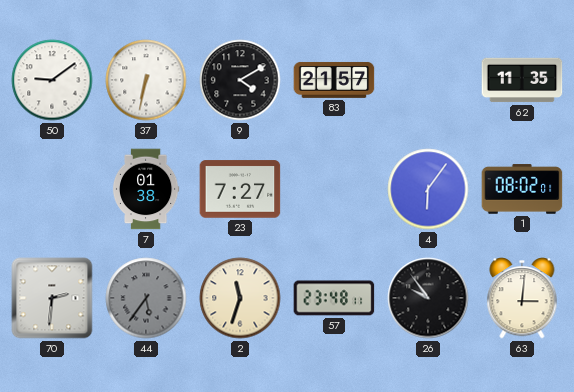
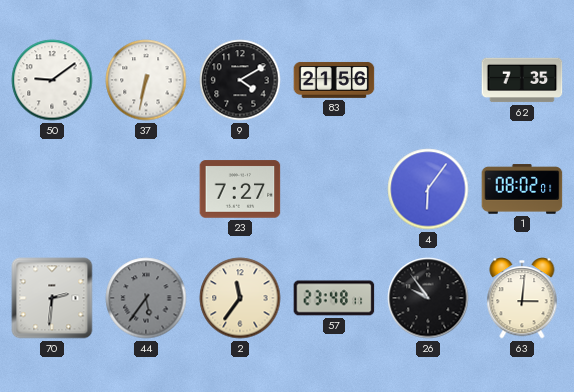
83: 21:57 -> 21:56 (334, 80)
62: 11:35 -> 7:35 (522, 80)
7: 01:38 -> none (146, 189)
2: 11:33 -> 11:36 (240, 298)
